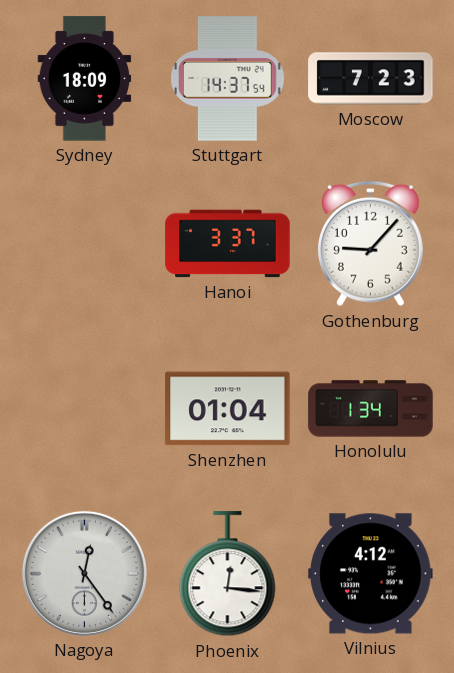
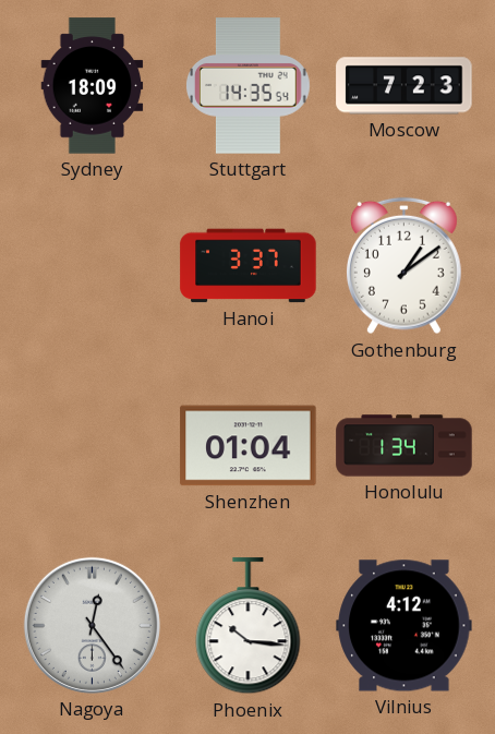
Stuttgart: 14:37 -> 14:35 (249, 86)
Gothenburg: 9:07 -> 1:09 (403, 266)
Phoenix: 12:16 -> 10:16 (249, 626)
